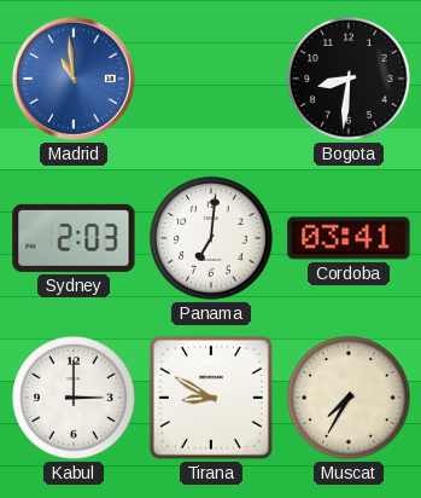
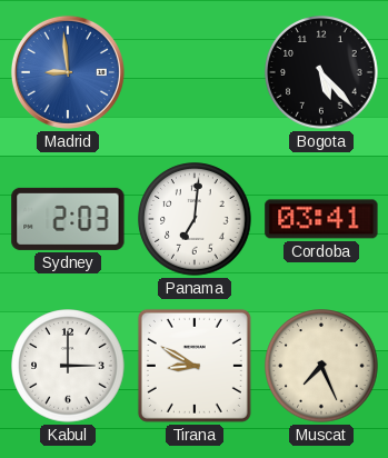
Madrid: 10:59 -> 8:59 (68, 72)
Bogota: 8:31 -> 5:23 (321, 72)
Muscat: 7:35 -> 7:26 (321, 366)
